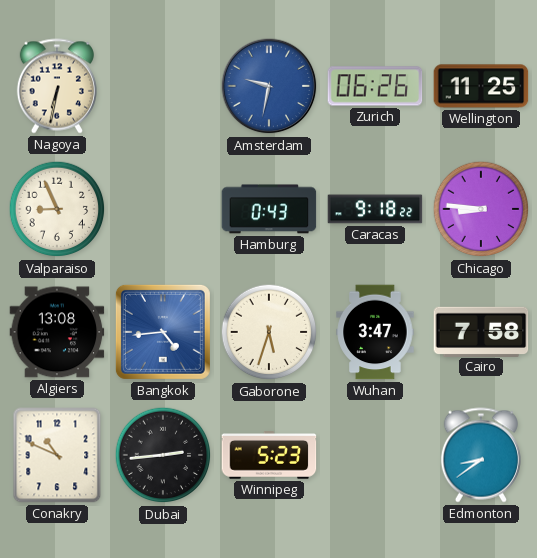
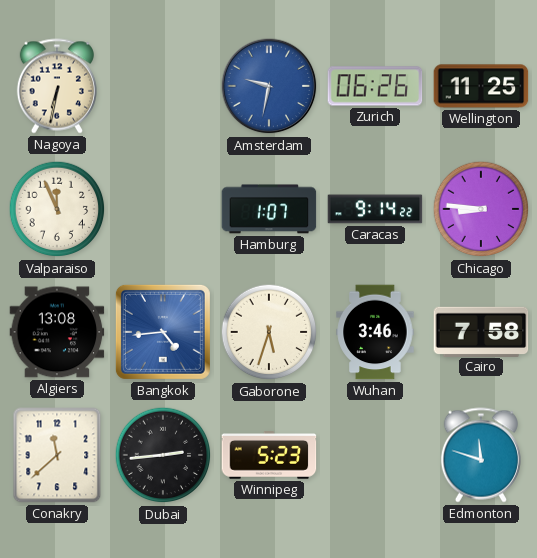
Valparaiso: 8:56 -> 11:56 (57, 209)
Hamburg: 0:43 -> 1:07 (269, 209)
Caracas: 9:18 -> 9:14 (375, 209)
Wuhan: 3:47 -> 3:46 (375, 332)
Conakry: 10:49 -> 11:38 (57, 455)
Edmonton: 8:39 -> 11:48 (481, 455)
